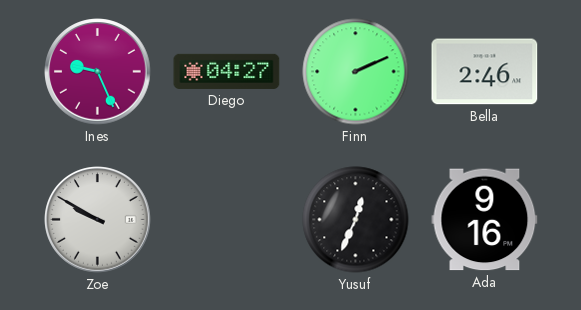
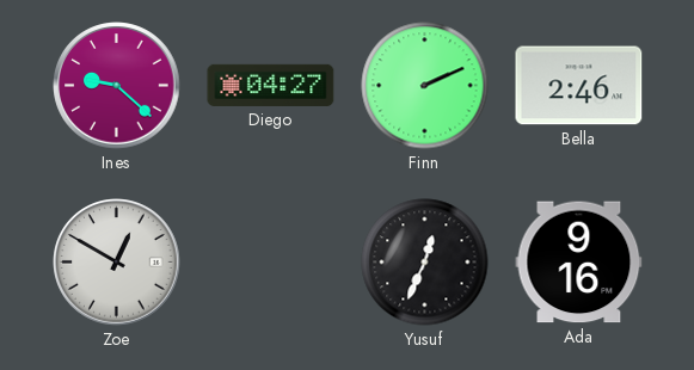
Ines: 9:26 -> 9:22 (117, 86)
Zoe: 9:50 -> 12:50 (117, 263)
